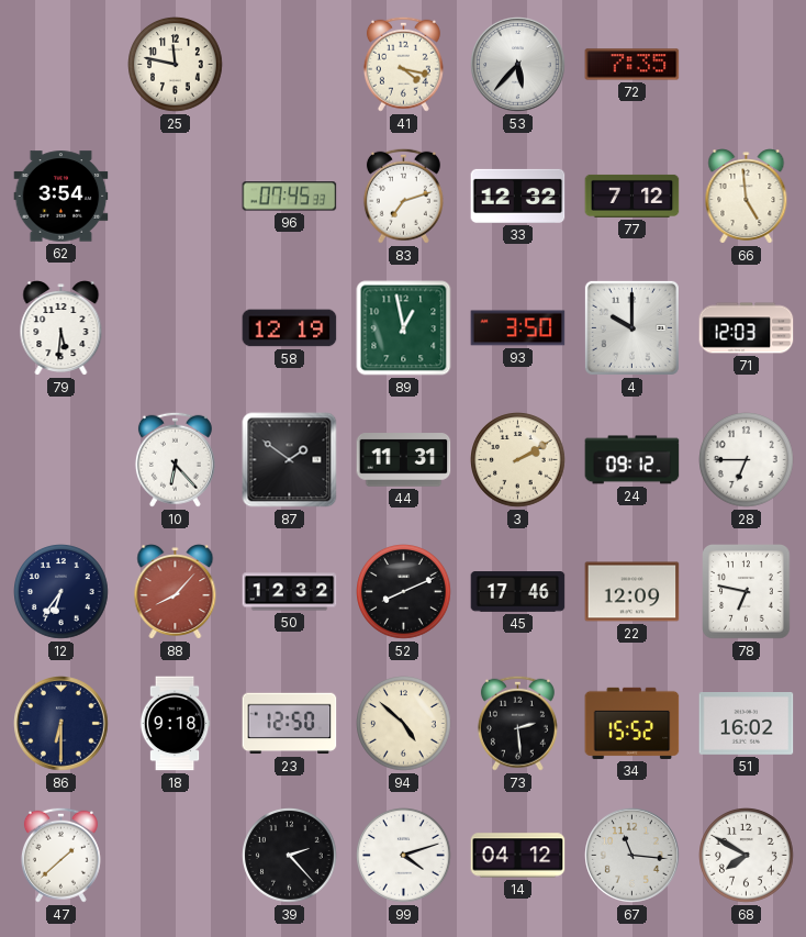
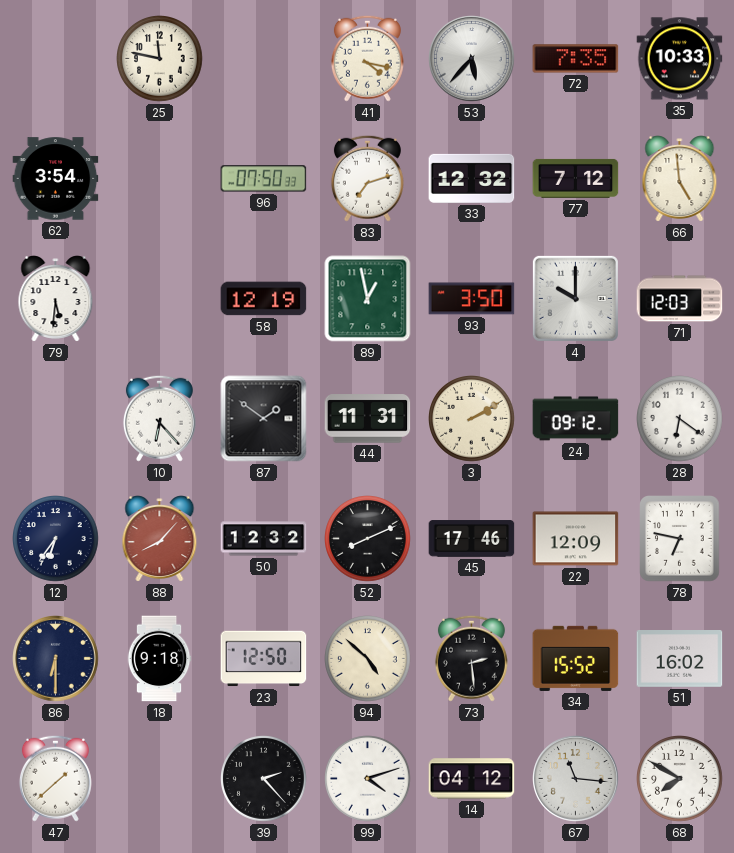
35: none -> 10:33 (680, 59)
96: 07:45 -> 07:50 (264, 179)
28: 6:45 -> 6:21 (680, 419)
